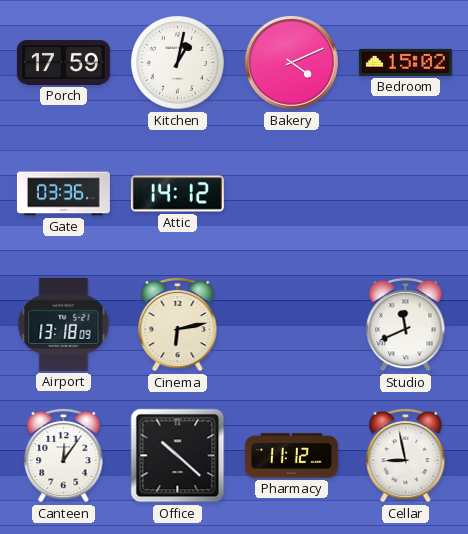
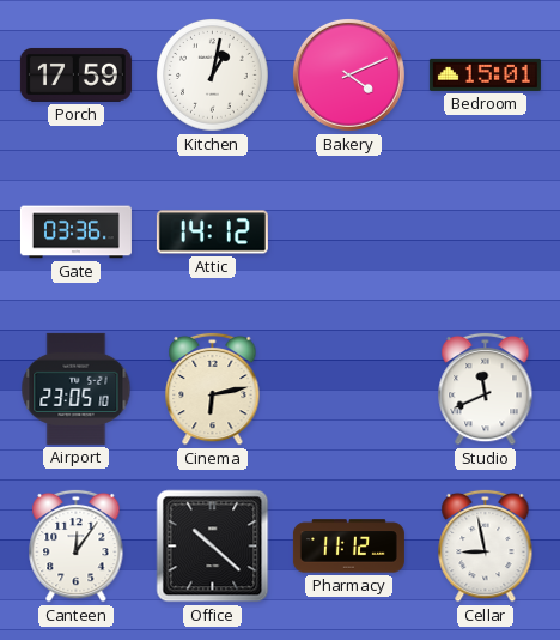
Bedroom: 15:02 -> 15:01 (485, 74)
Airport: 13:18 -> 23:05 (77, 388)
